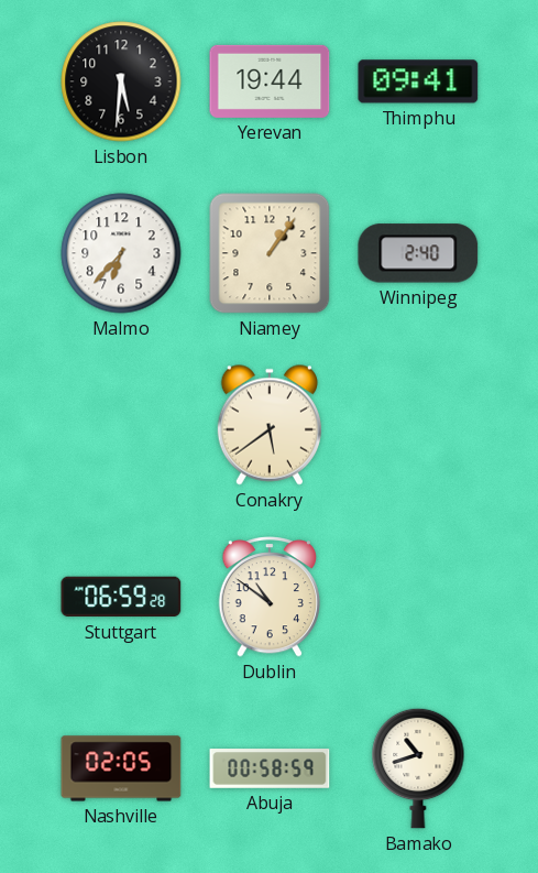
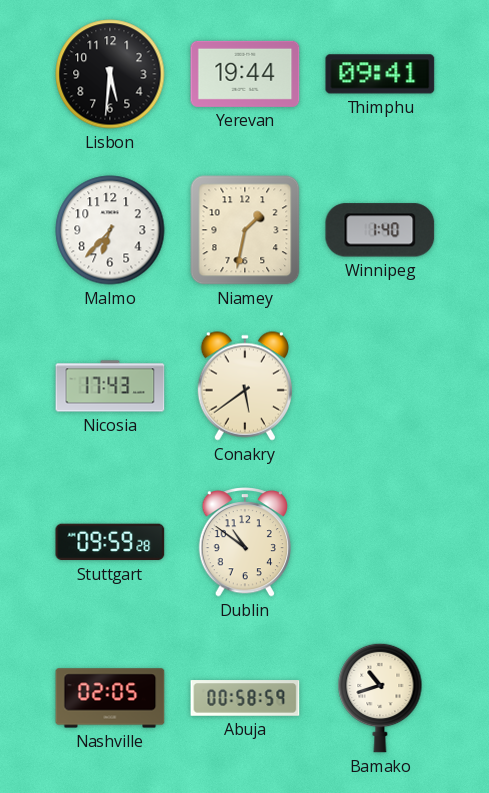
Niamey: 1:06 -> 1:32 (245, 230)
Winnipeg: 2:40 -> 1:40 (380, 230)
Nicosia: none -> 17:43 (110, 386)
Stuttgart: 06:59 -> 09:59 (110, 542)
